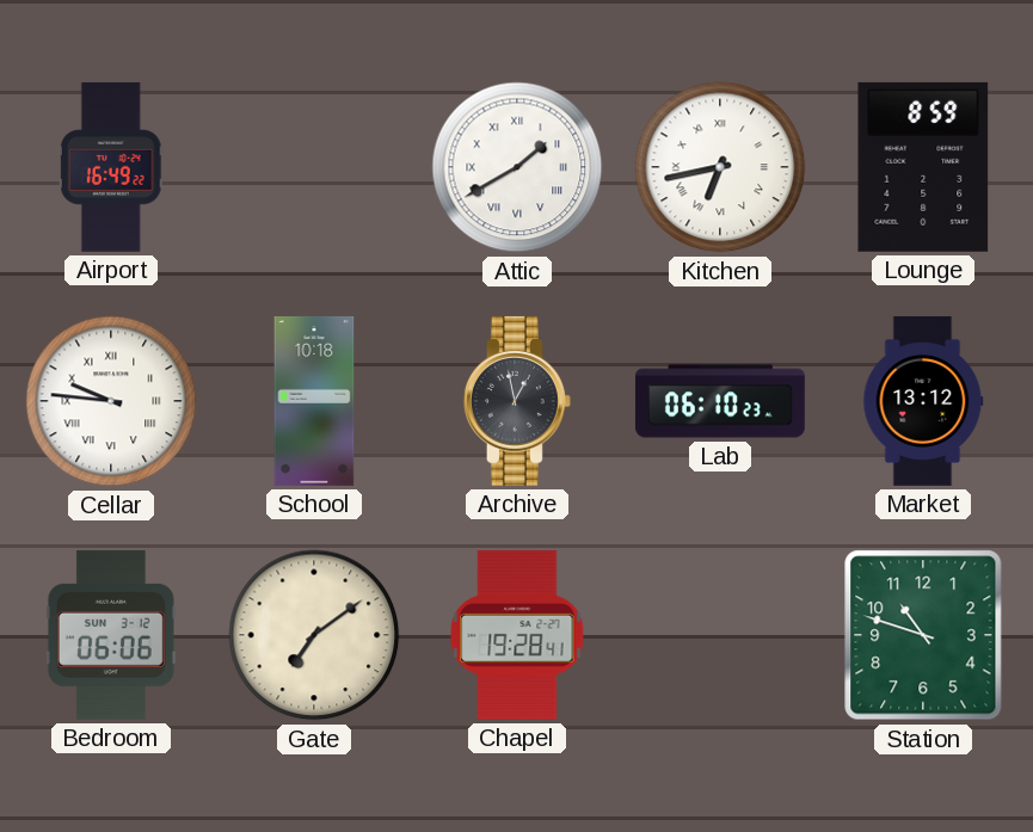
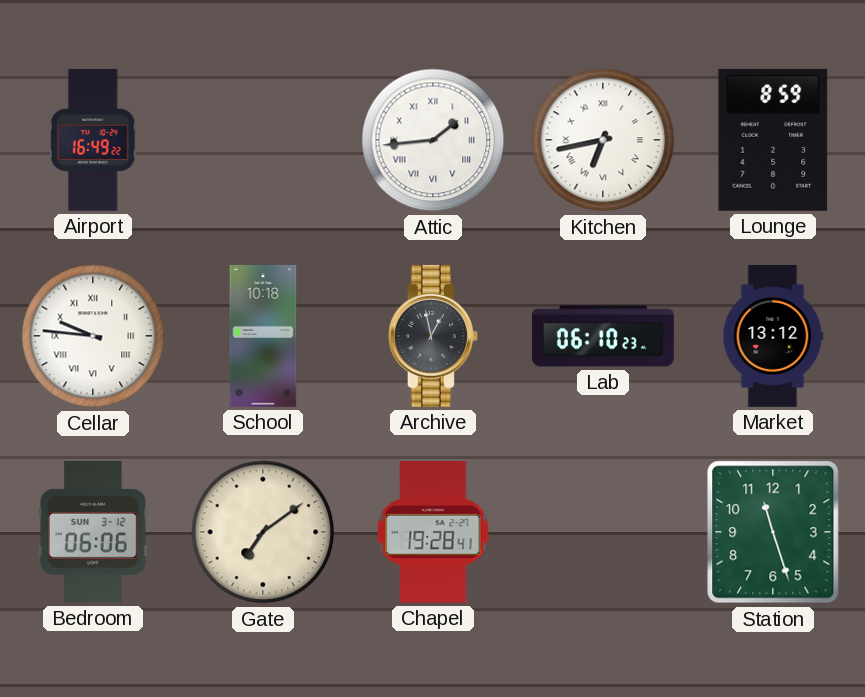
Attic: 1:40 -> 1:44 (433, 140)
Station: 10:48 -> 11:27 (773, 532)
